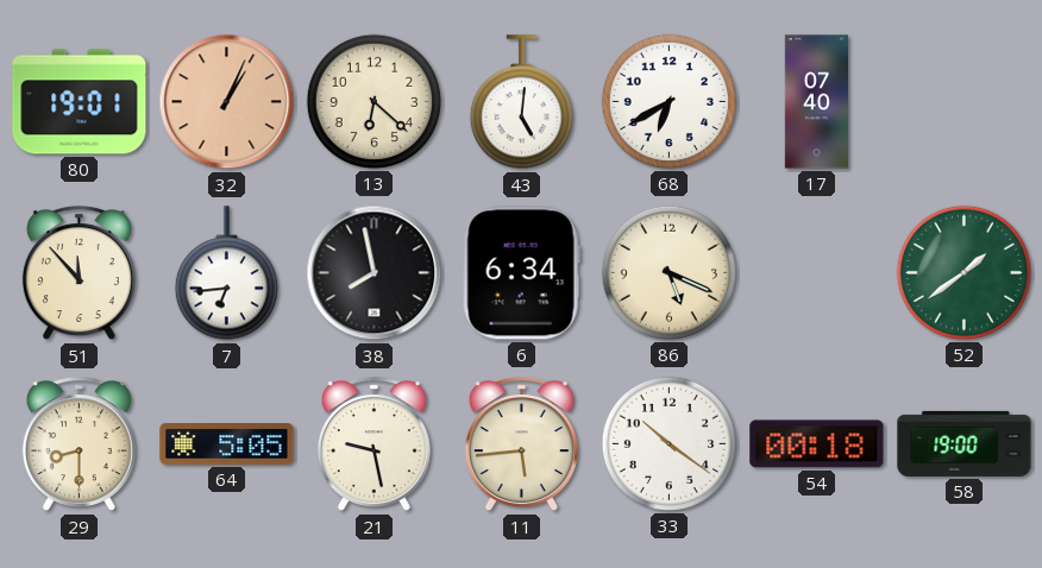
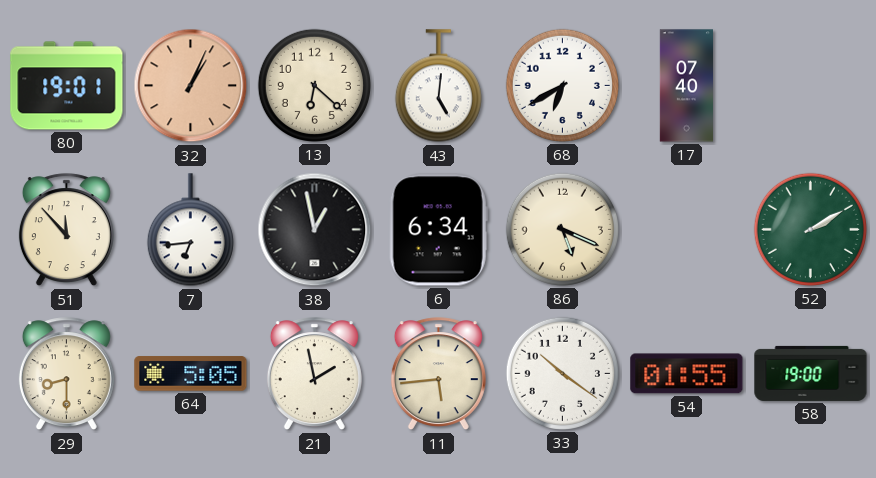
38: 7:58 -> 12:58 (315, 230)
52: 1:39 -> 2:10 (810, 229)
21: 9:28 -> 1:58 (314, 374)
54: 00:18 -> 01:55 (687, 374)
